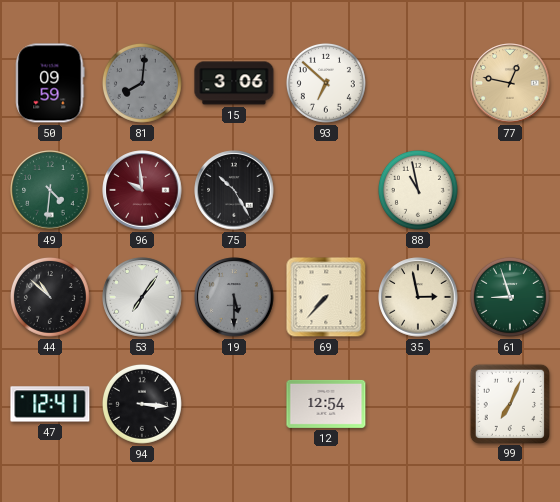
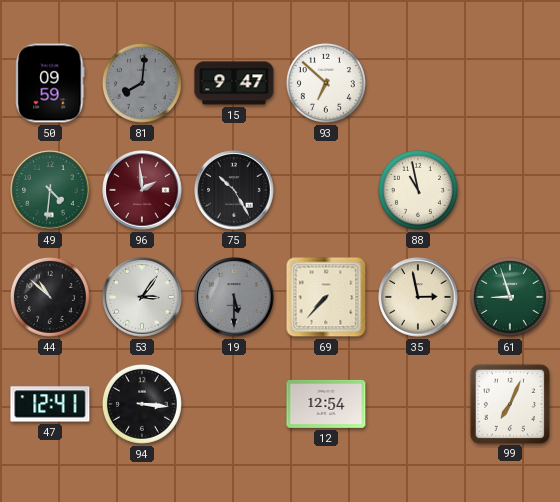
15: 3:06 -> 9:47 (234, 83)
77: 12:47 -> none (510, 83)
96: 9:59 -> 1:59 (142, 190)
53: 7:06 -> 3:06 (142, 297)
